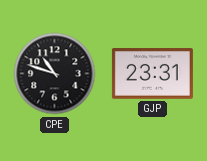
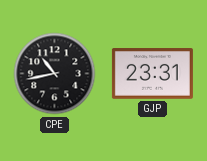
CPE: 10:48 -> 10:43 (55, 74)
